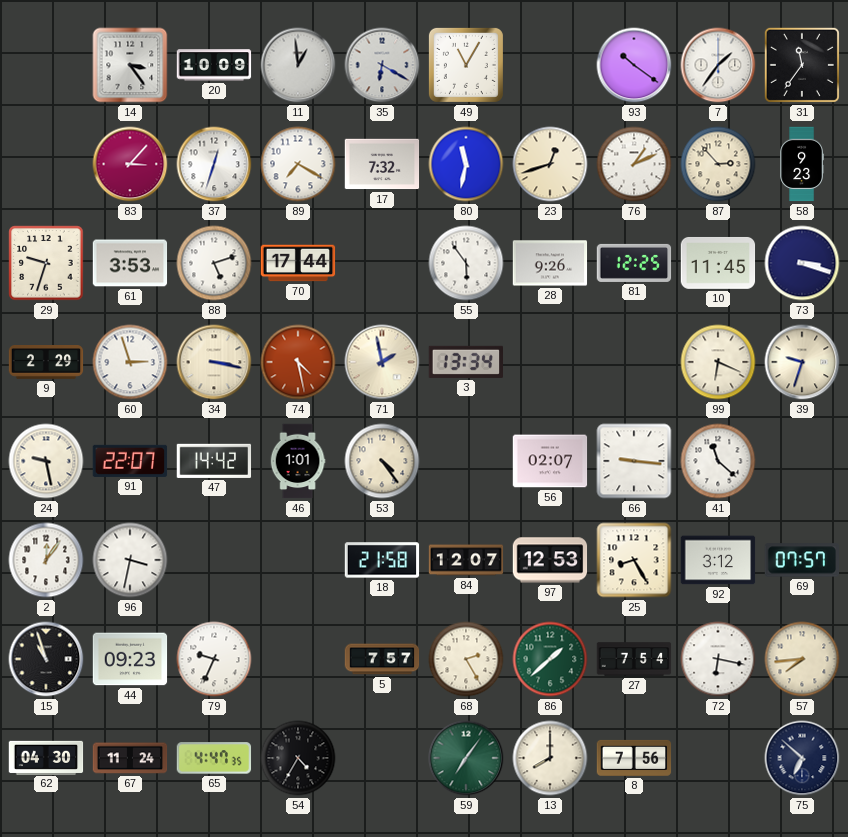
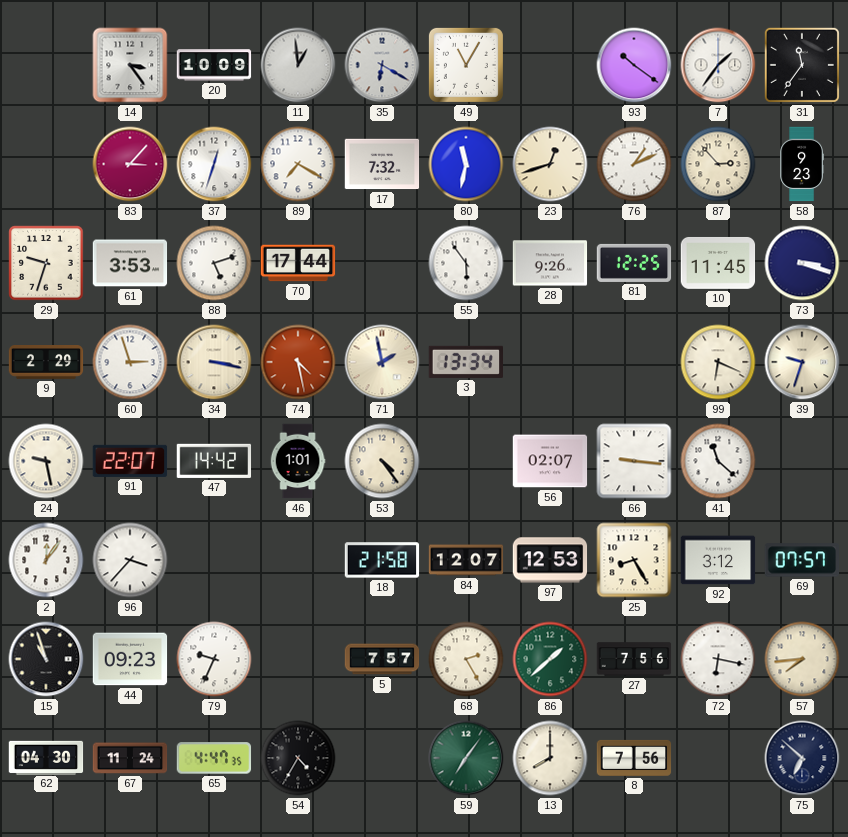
96: 3:32 -> 3:37 (130, 560)
27: 7:54 -> 7:56 (634, 659)
